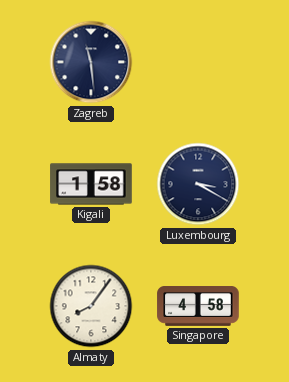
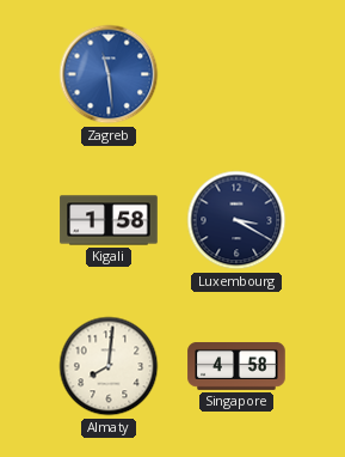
Zagreb dial: navy -> blue (109, 74)
Almaty: 8:06 -> 8:01 (109, 366)
